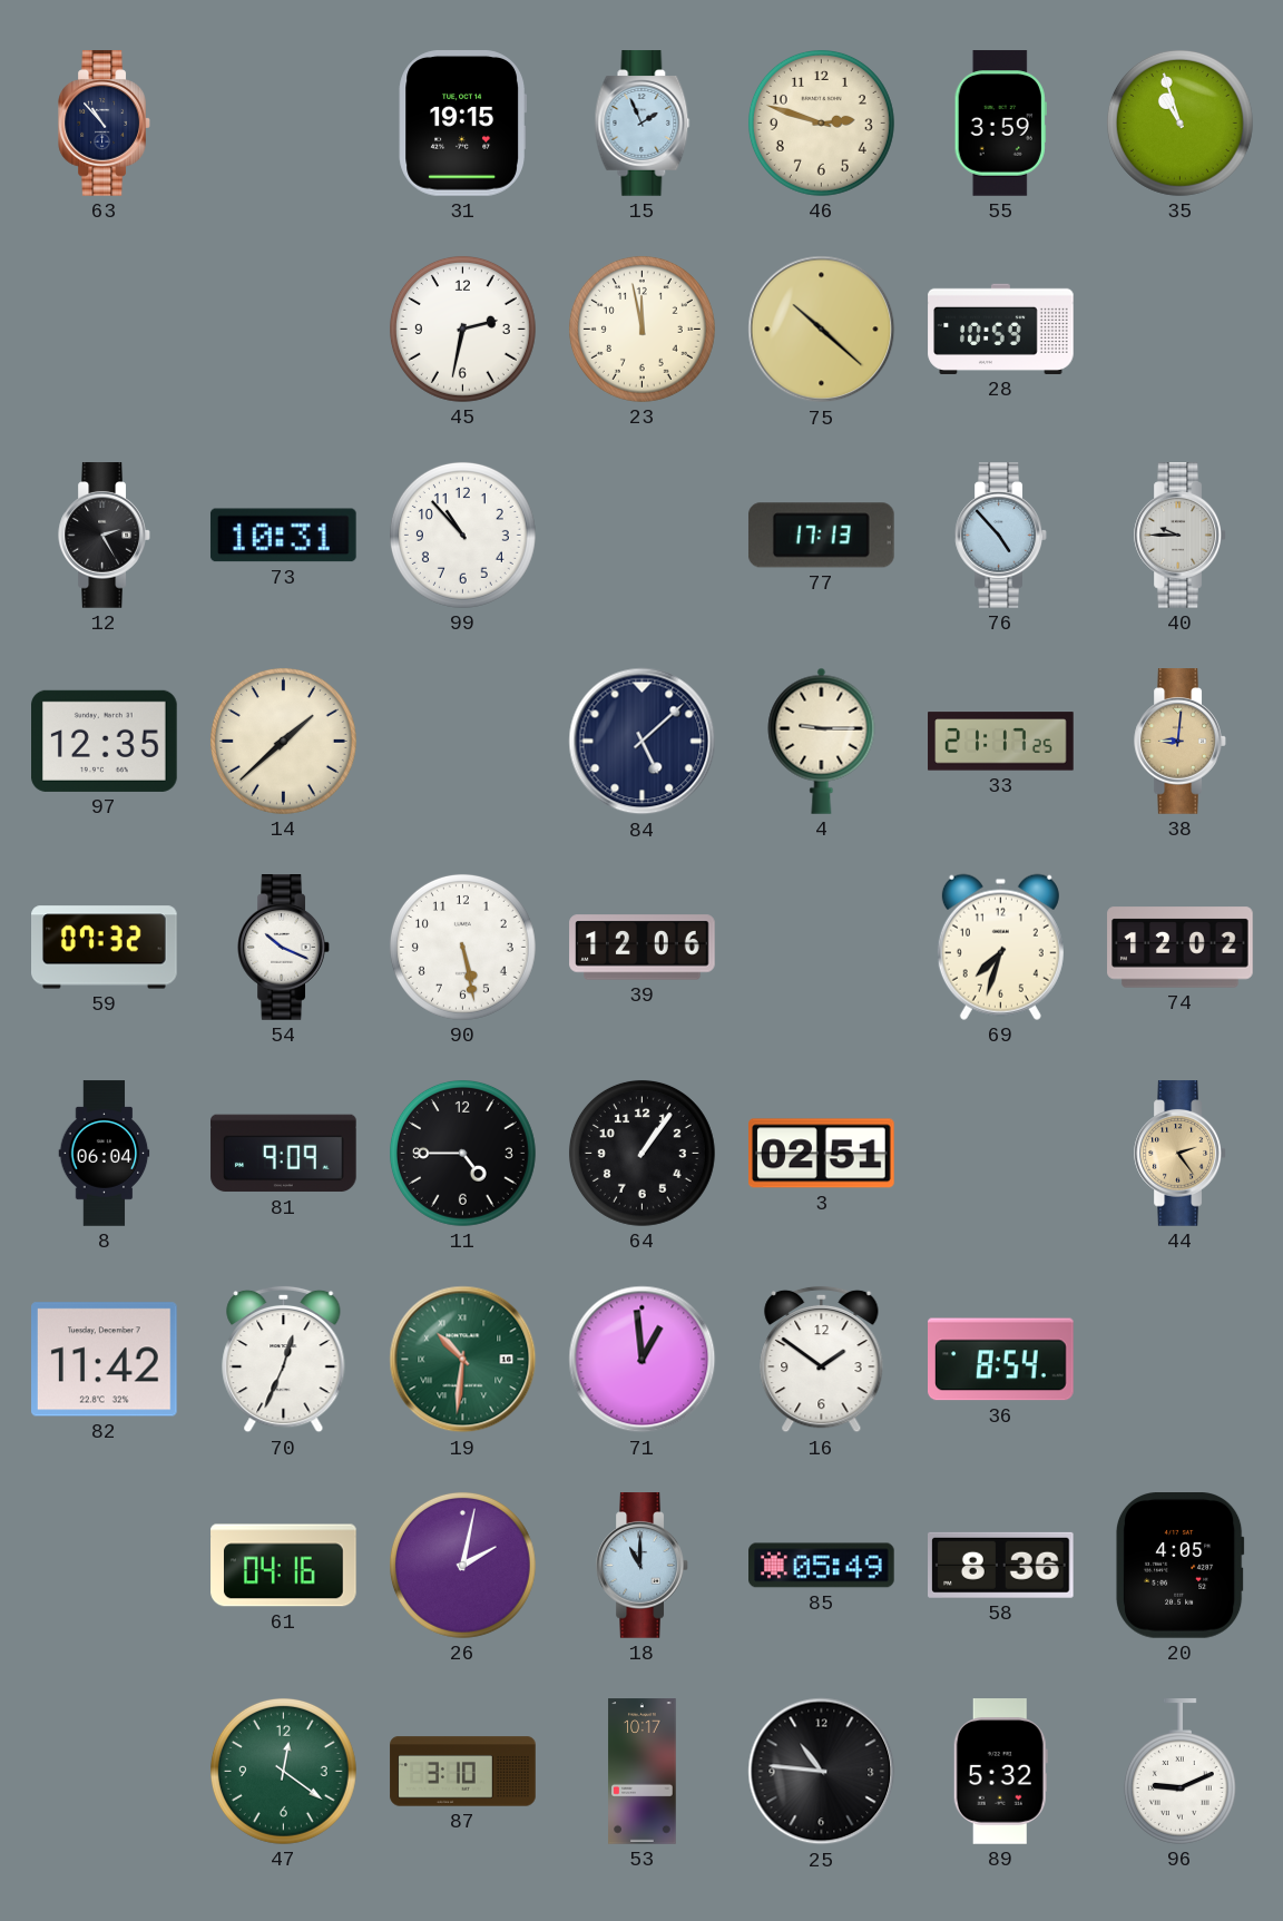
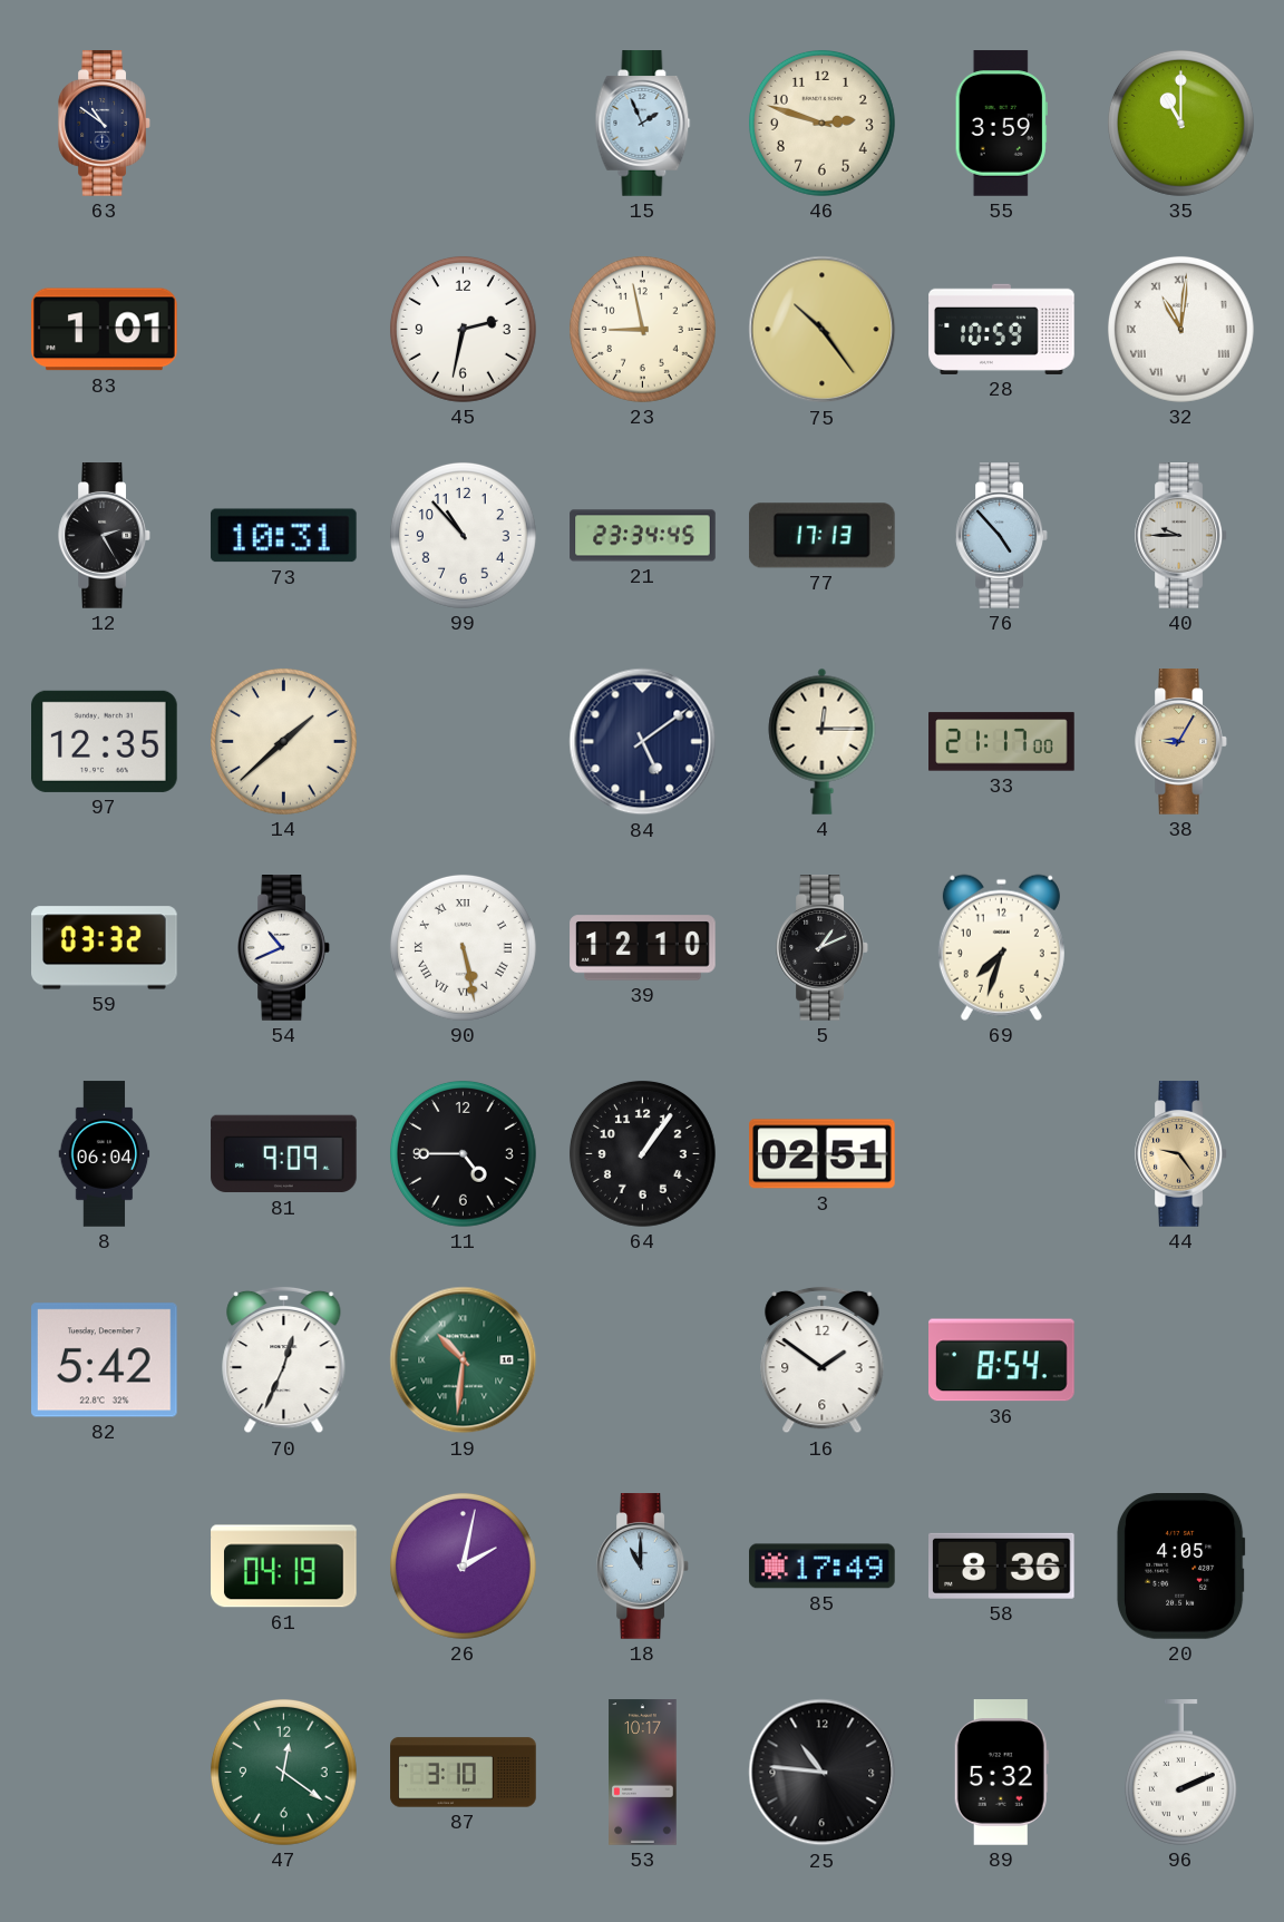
63: 10:53 -> 10:51 (105, 124)
31: 19:15 -> none (462, 124)
35: 10:57 -> 11:00 (1180, 123)
83: none -> 1:01 (105, 330)
23: 11:58 -> 8:58 (642, 329)
75: 10:22 -> 10:24 (823, 330)
32: none -> 11:01 (1180, 329)
21: none -> 23:34 (643, 536)
84: 5:08 -> 5:09 (643, 742)
4: 9:15 -> 12:15 (823, 741)
33: 21:17:25 -> 21:17:00 (1002, 742)
38: 9:01 -> 9:05 (1181, 742)
59: 07:32 -> 03:32 (105, 948)
54: 10:19 -> 10:41 (284, 948)
90 numerals: Arabic -> Roman (463, 947)
39: 12:06 -> 12:10 (643, 948)
5: none -> 1:11 (823, 948)
74: 12:02 -> none (1181, 948)
44: 2:24 -> 9:24 (1181, 1154)
82: 11:42 -> 5:42 (105, 1360)
71: 12:59 -> none (643, 1360)
61: 04:16 -> 04:19 (284, 1567)
85: 05:49 -> 17:49 (823, 1567)
96: 9:11 -> 2:11 (1180, 1773)
